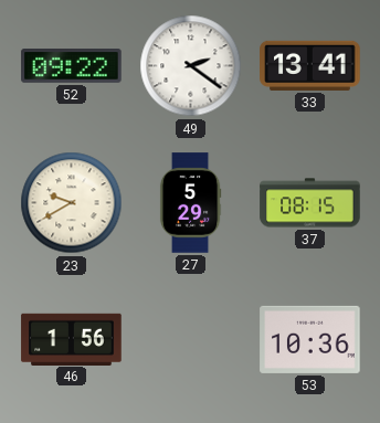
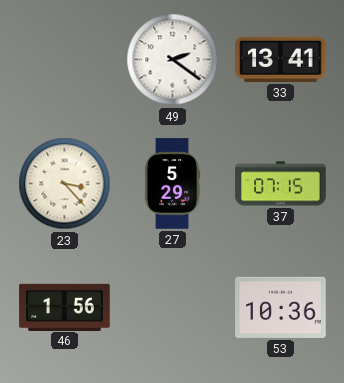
52: 09:22 -> none (72, 66)
23: 9:40 -> 3:23 (65, 184)
37: 08:15 -> 07:15 (281, 184)
